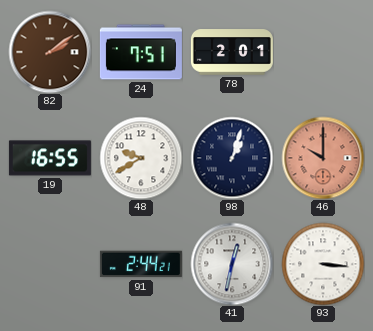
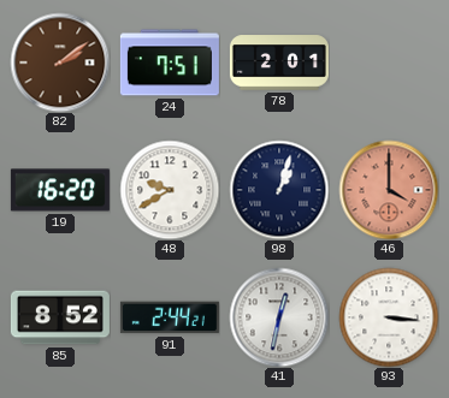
19: 16:55 -> 16:20 (60, 190)
46: 10:00 -> 4:00 (389, 190)
85: none -> 8:52 (60, 317)
